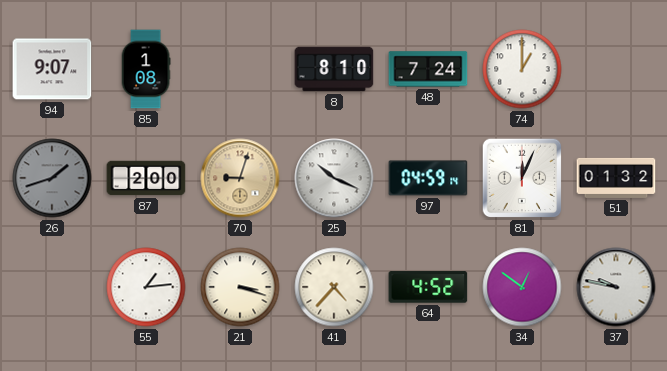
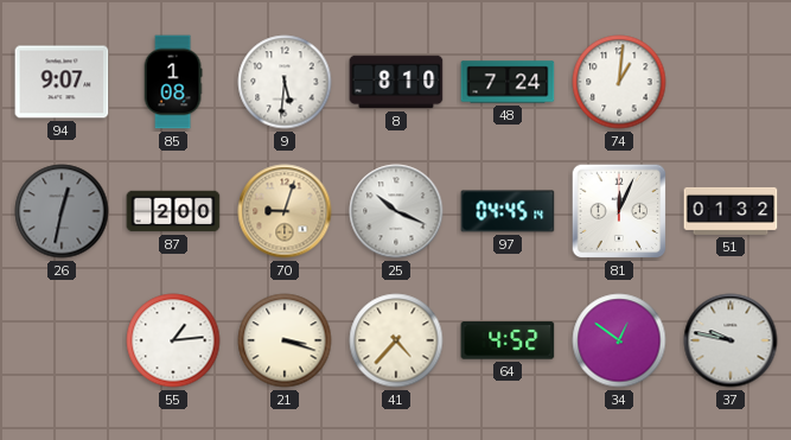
9: none -> 5:31 (285, 82)
74: 1:00 -> 1:01 (619, 82)
26: 1:42 -> 12:32 (62, 211)
97: 04:59 -> 04:45 (508, 211)
